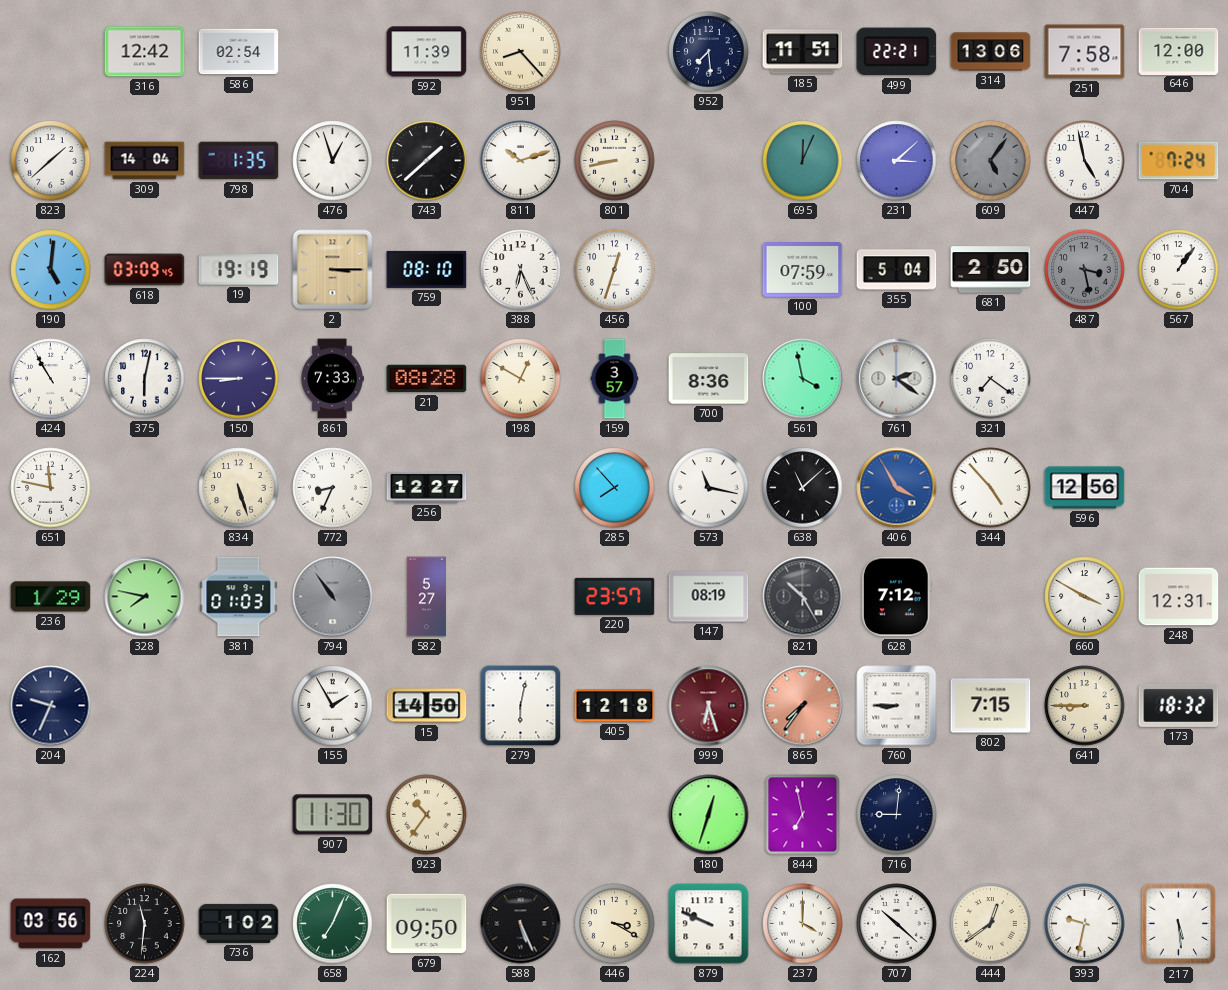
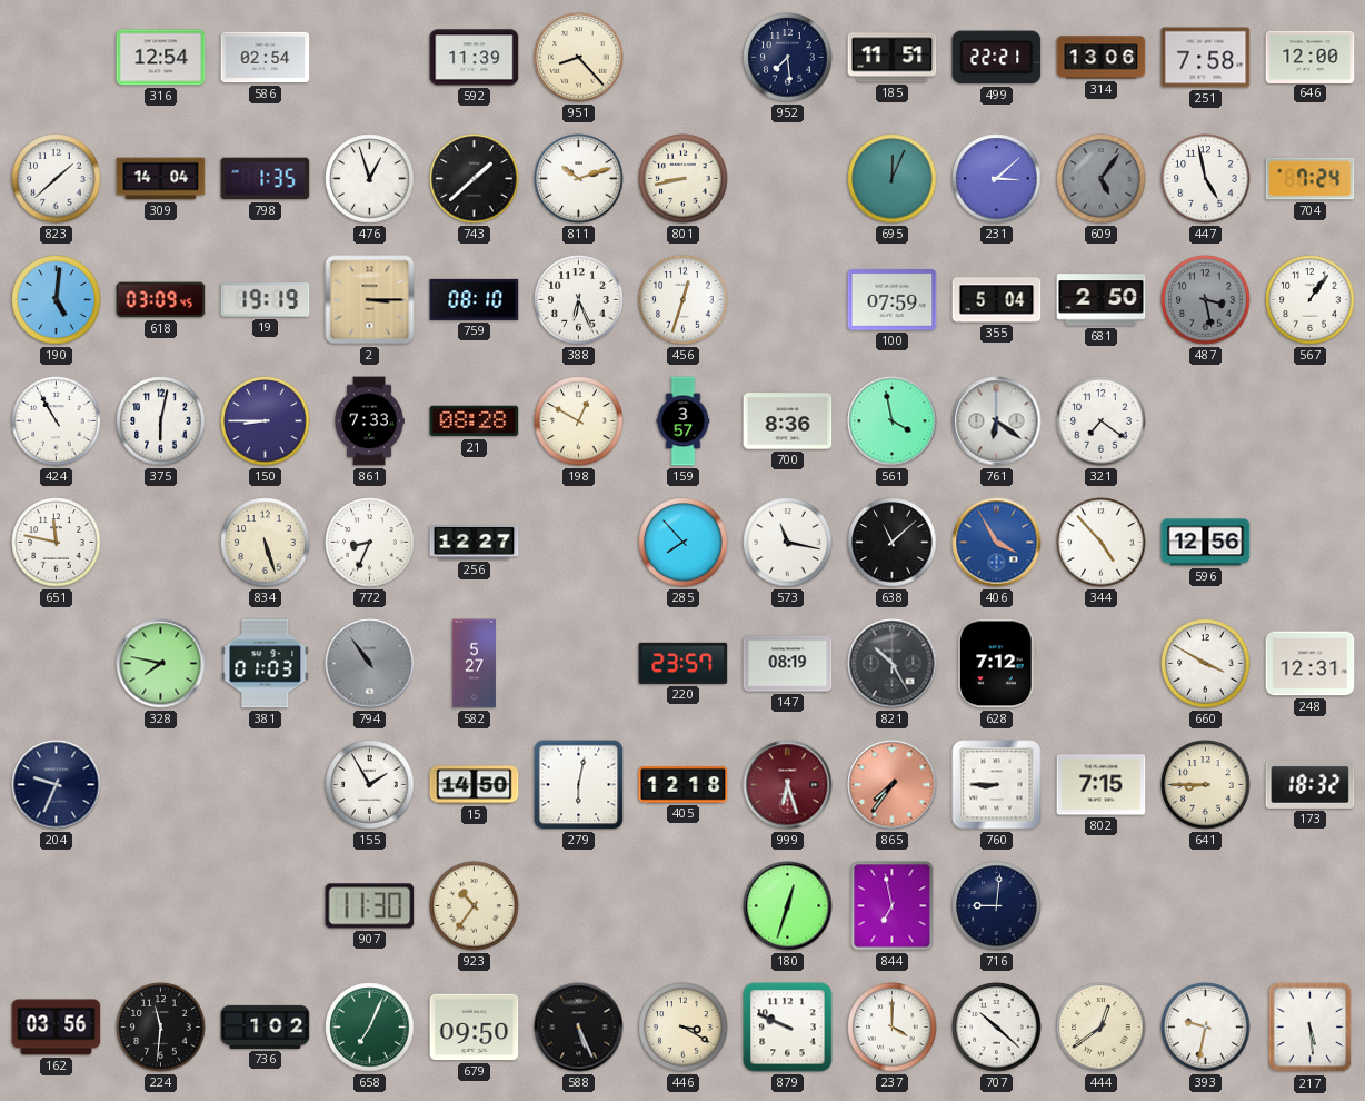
316: 12:42 -> 12:54 (161, 58)
761: 2:21 -> 6:21 (997, 421)
236: 1:29 -> none (51, 597)
